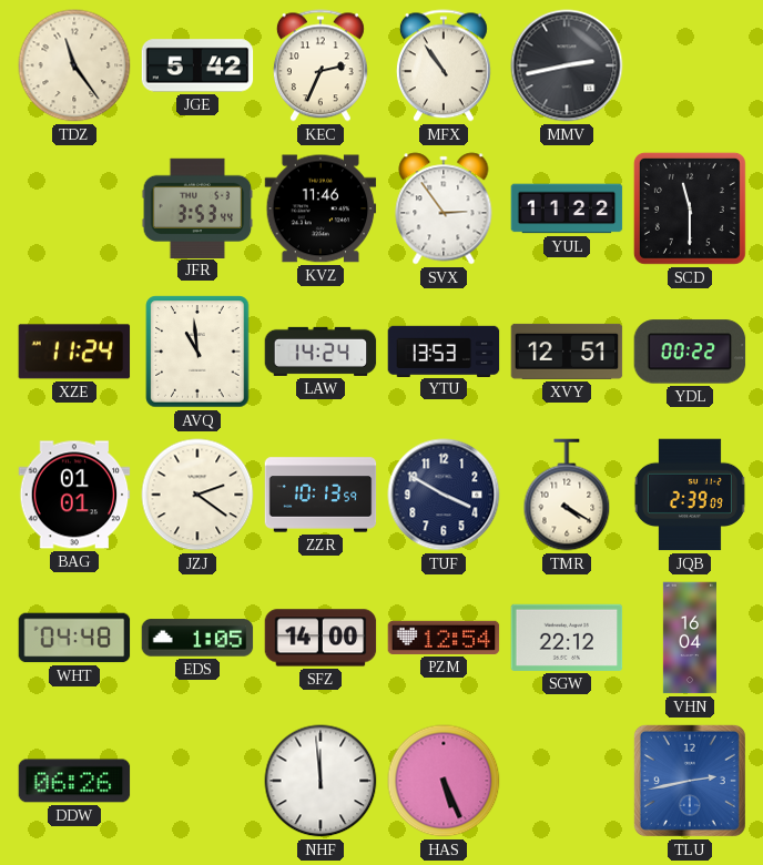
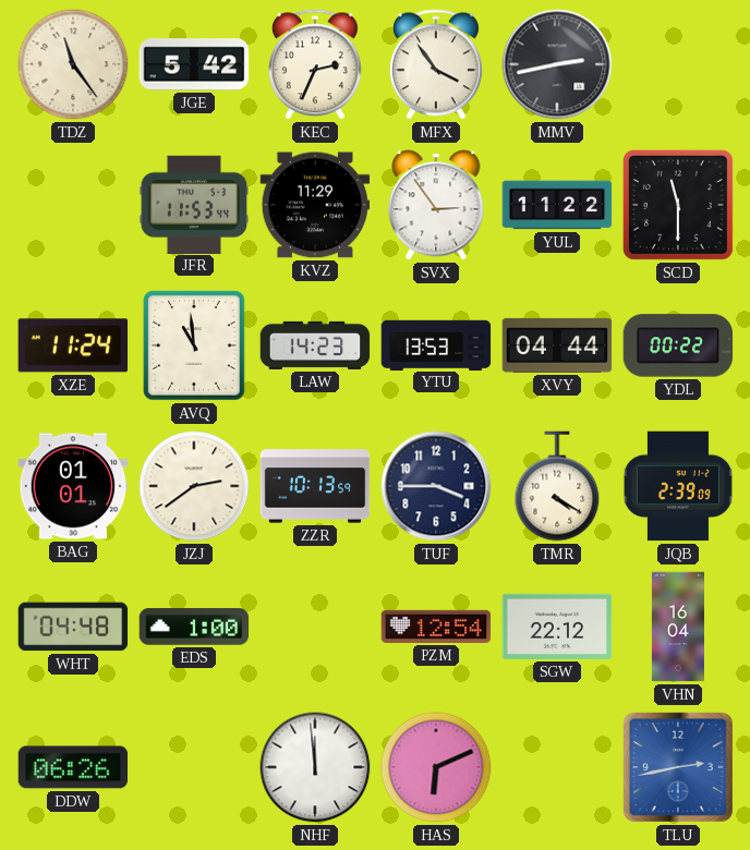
MFX: 10:54 -> 3:54 (436, 64)
JFR: 3:53 -> 11:53 (194, 204)
KVZ: 11:46 -> 11:29 (315, 205)
LAW: 14:24 -> 14:23 (315, 345)
XVY: 12:51 -> 04:44 (557, 345)
JZJ: 2:21 -> 2:39 (194, 486)
TUF: 3:50 -> 3:45 (436, 486)
EDS: 1:05 -> 1:00 (194, 627)
SFZ: 14:00 -> none (321, 638)
HAS: 5:26 -> 6:11 (436, 767)
